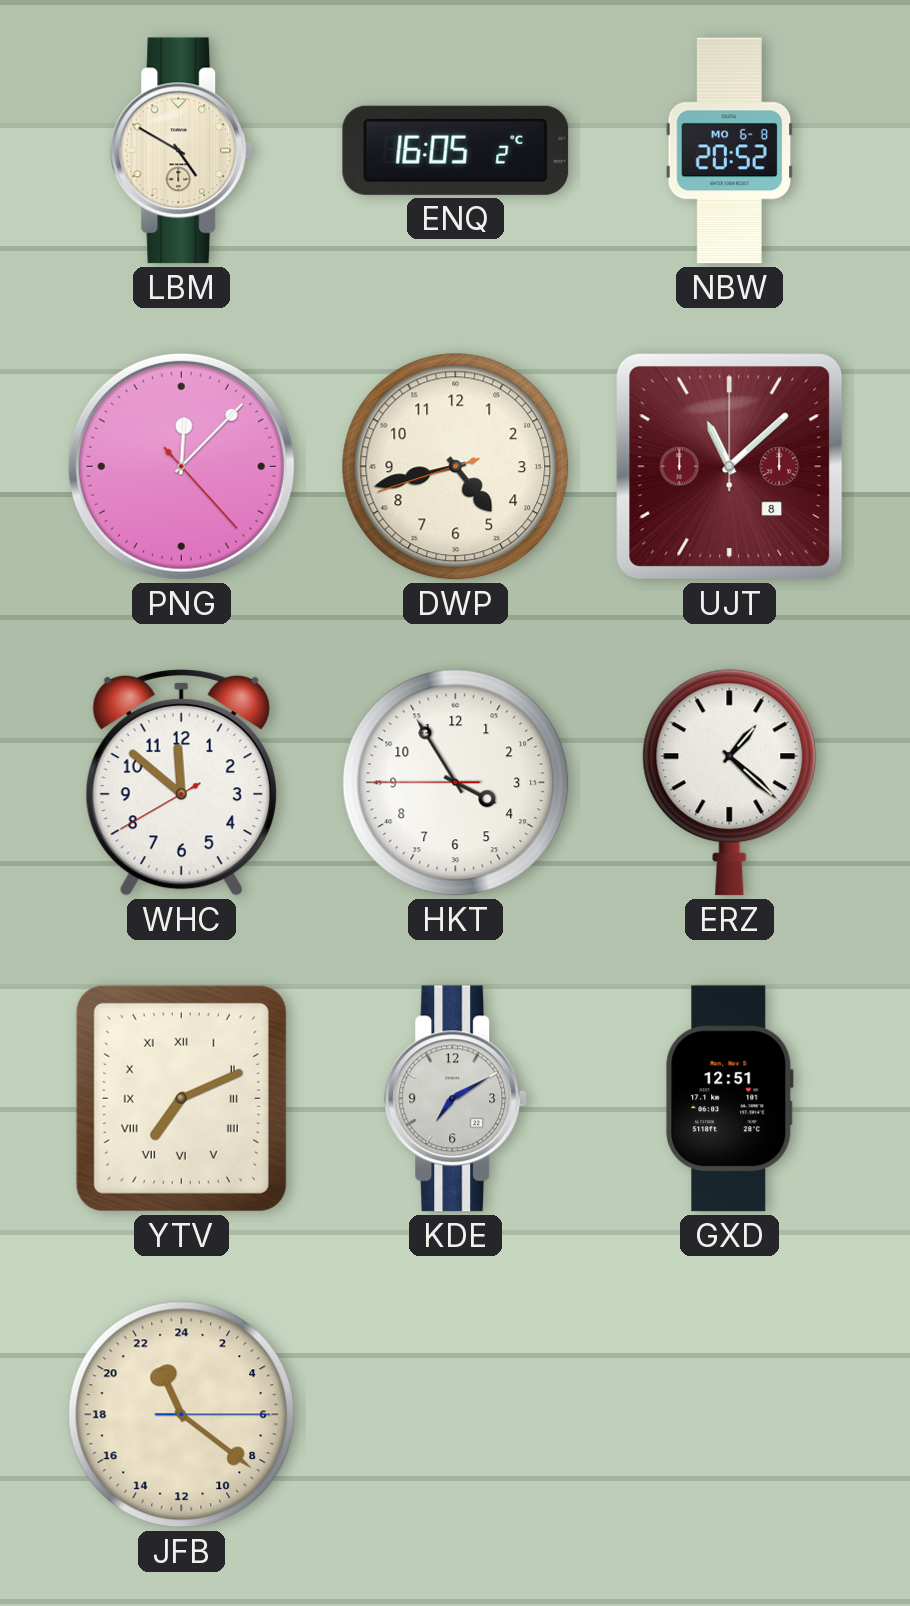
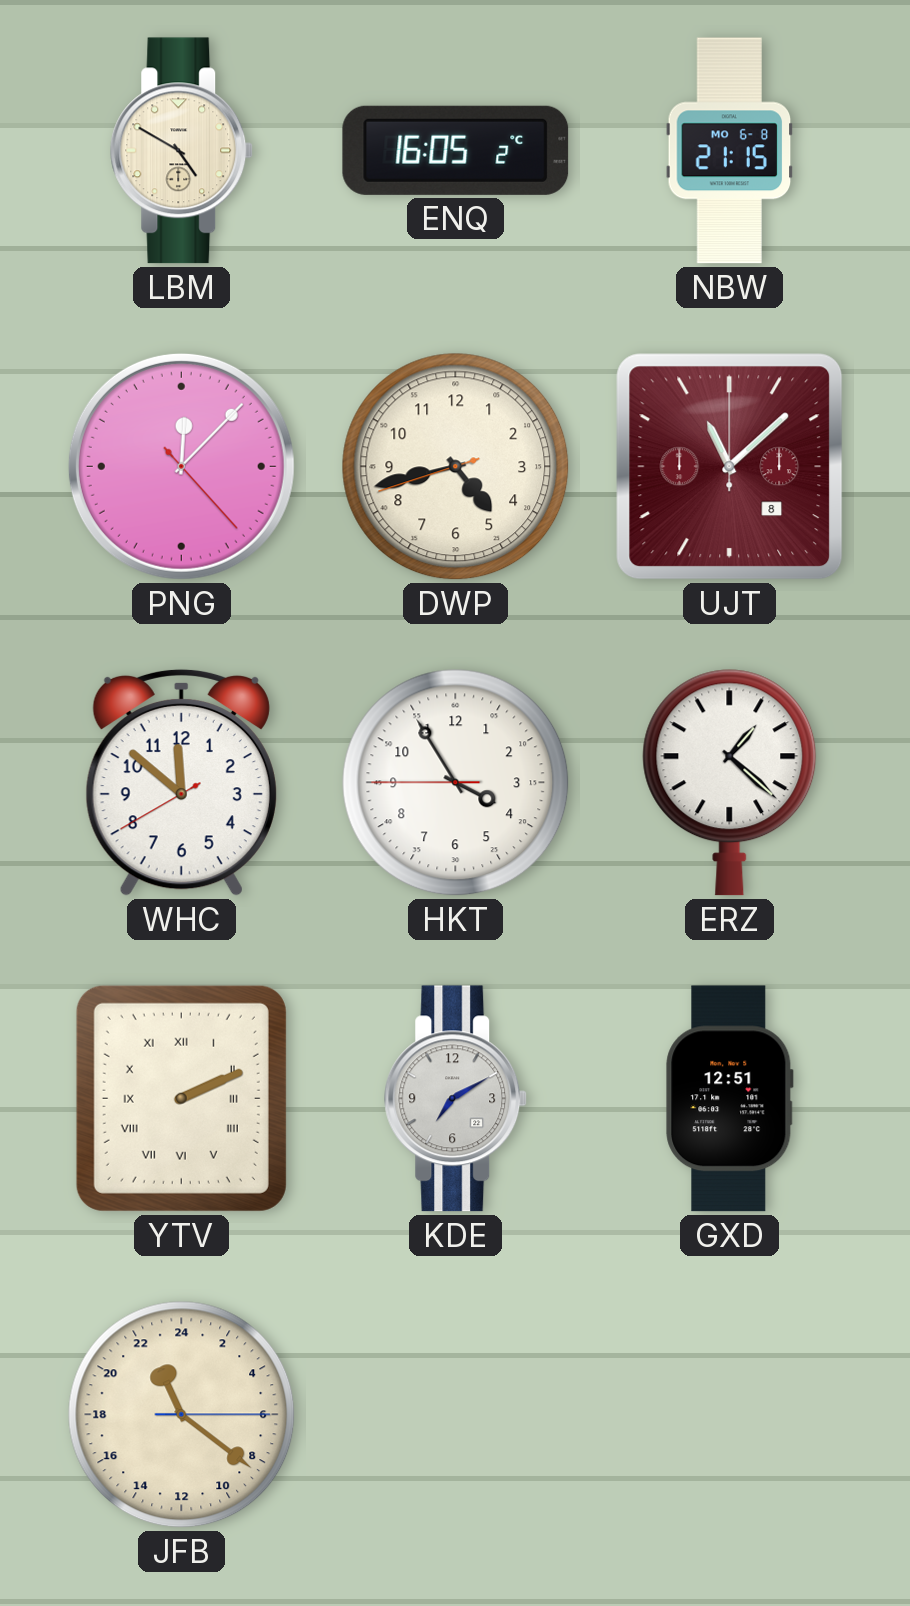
NBW: 20:52 -> 21:15 (730, 151)
YTV: 7:11 -> 2:11 (181, 1098)
